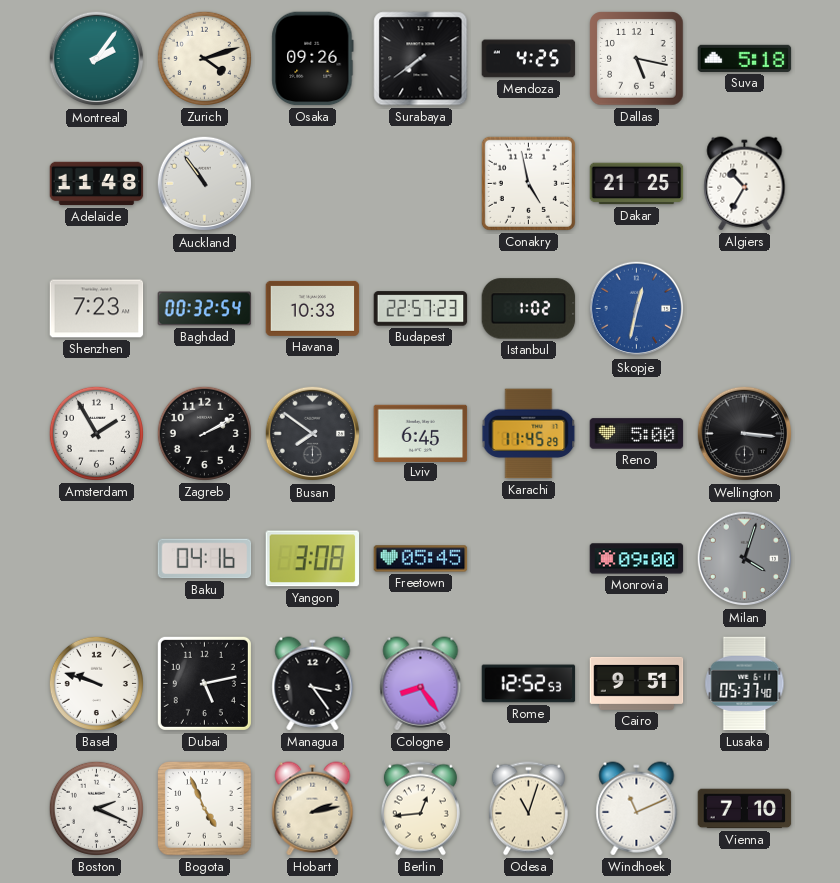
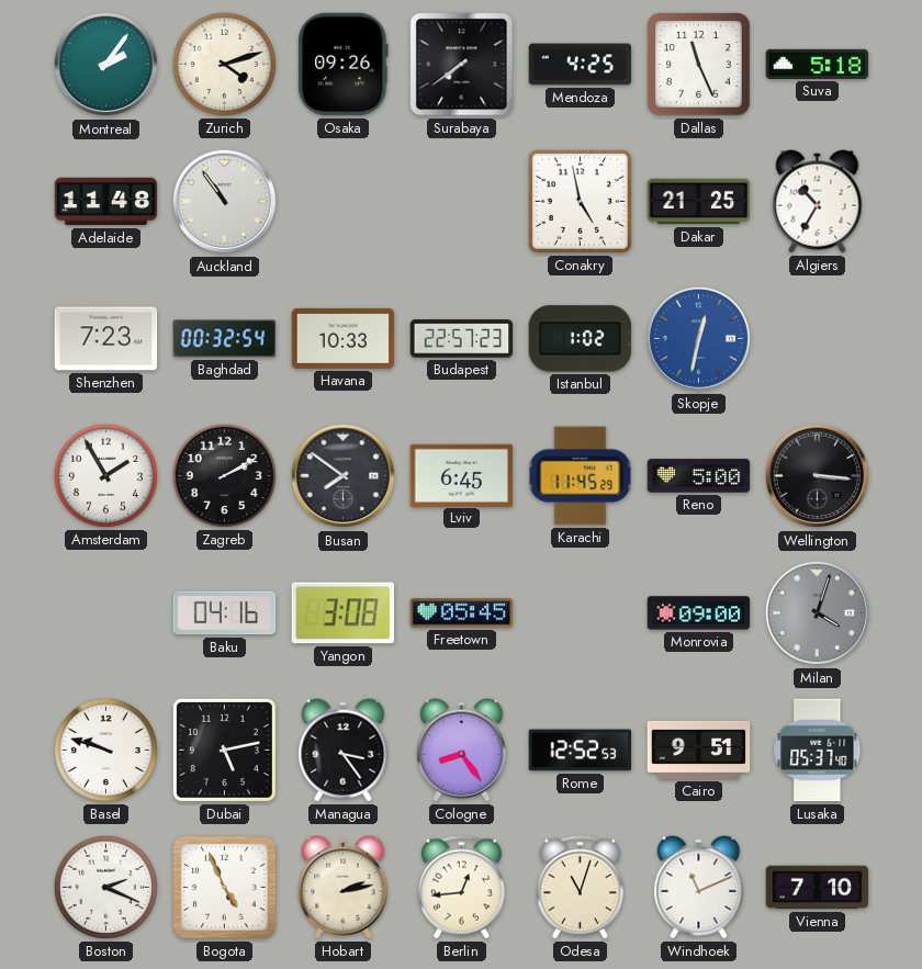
Dallas: 5:17 -> 11:26 (699, 65)
